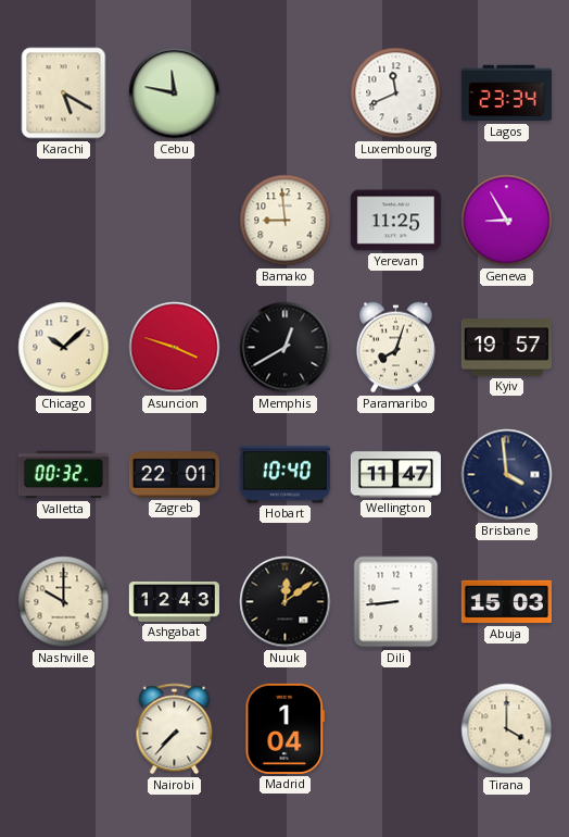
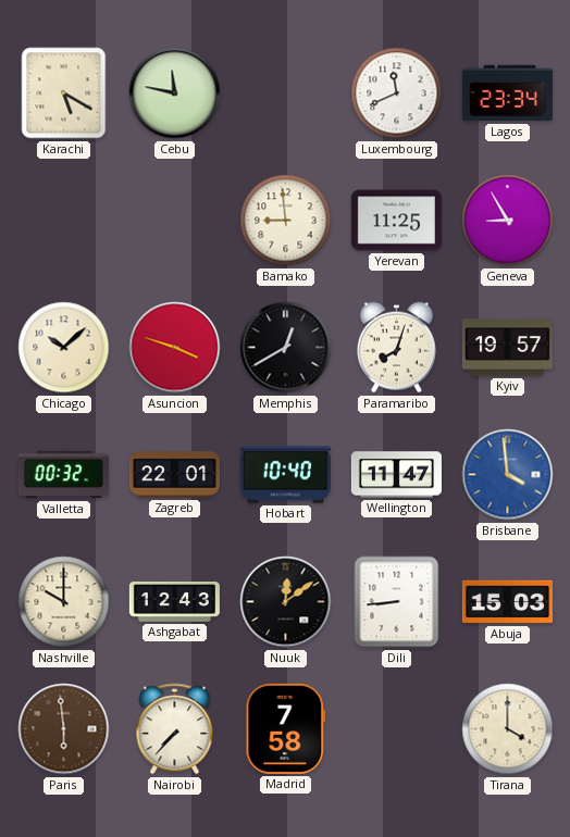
Brisbane dial: navy -> blue (508, 475)
Paris: none -> 5:59 (64, 729)
Madrid: 1:04 -> 7:58 (286, 728)
